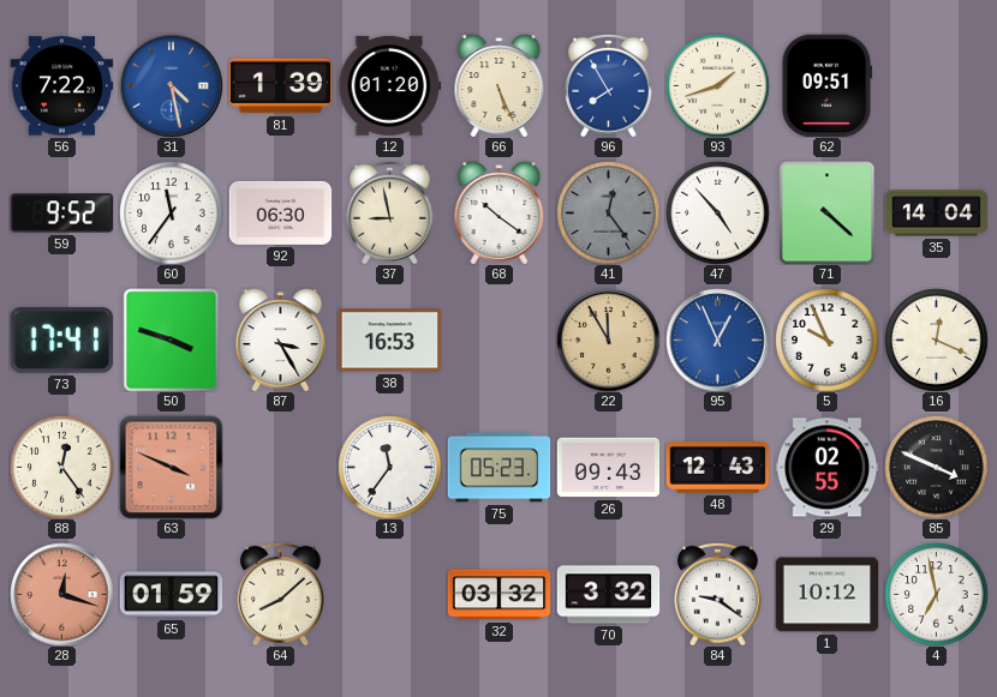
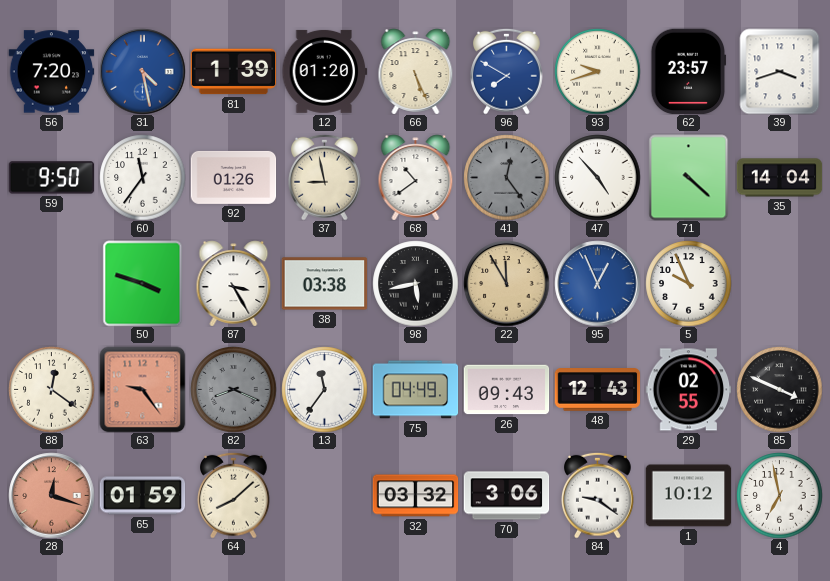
56: 7:22 -> 7:20 (51, 72)
96: 7:55 -> 7:50 (507, 71)
93: 1:42 -> 9:42 (597, 71)
62: 09:51 -> 23:57 (689, 71)
39: none -> 3:42 (780, 71)
59: 9:52 -> 9:50 (51, 178)
92: 06:30 -> 01:26 (233, 177)
68: 10:21 -> 10:39 (416, 177)
73: 17:41 -> none (61, 340)
38: 16:53 -> 03:38 (324, 284)
98: none -> 5:43 (415, 283)
16: 12:19 -> none (936, 340)
88: 12:24 -> 12:21 (51, 389)
63: 3:49 -> 9:24 (142, 389)
82: none -> 8:19 (233, 389)
75: 05:23 -> 04:49 (415, 390)
70: 3:32 -> 3:06 (506, 496)
